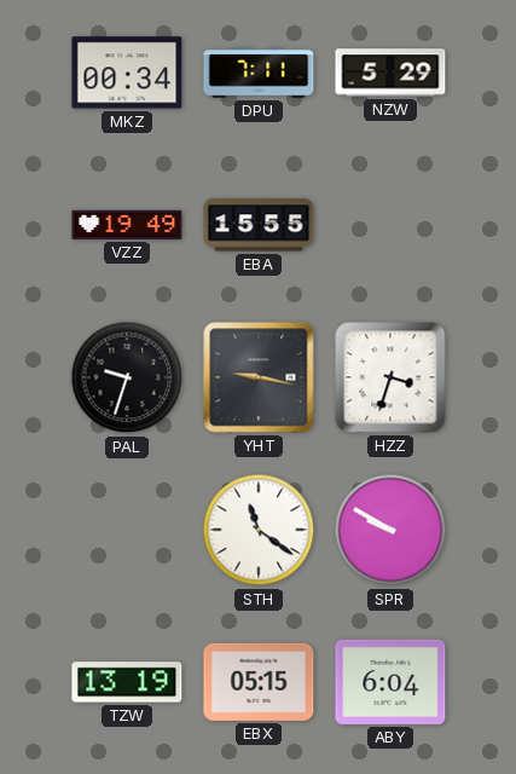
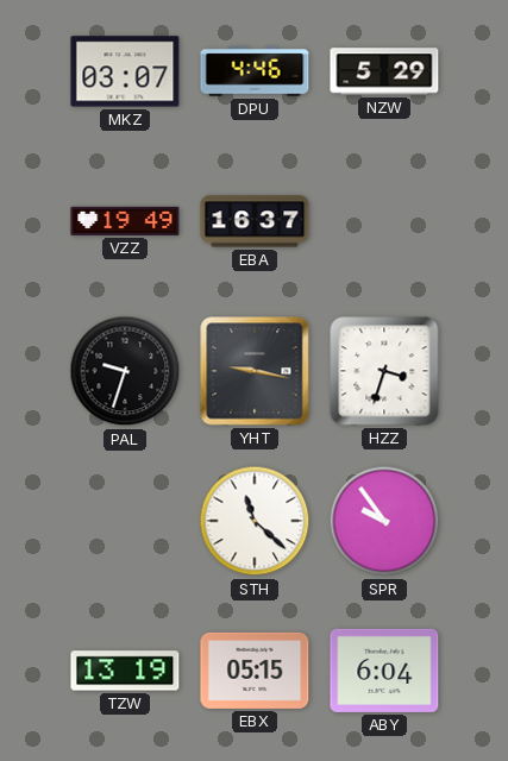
MKZ: 00:34 -> 03:07 (125, 71)
DPU: 7:11 -> 4:46 (255, 71)
EBA: 15:55 -> 16:37 (255, 221)
STH: 11:21 -> 11:22 (255, 521)
SPR: 9:50 -> 9:54 (384, 521)
